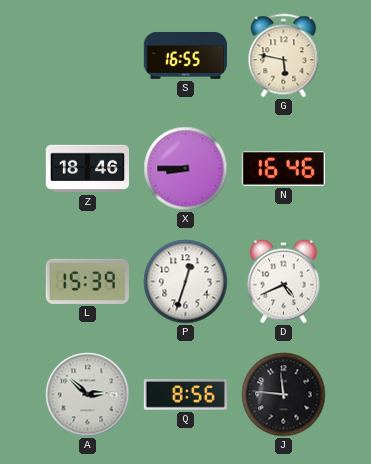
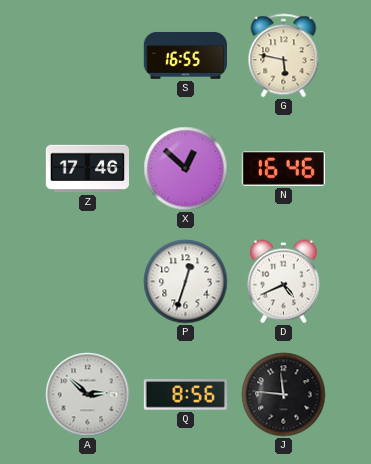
Z: 18:46 -> 17:46 (87, 169)
X: 8:45 -> 12:52 (186, 169)
L: 15:39 -> none (87, 281)
